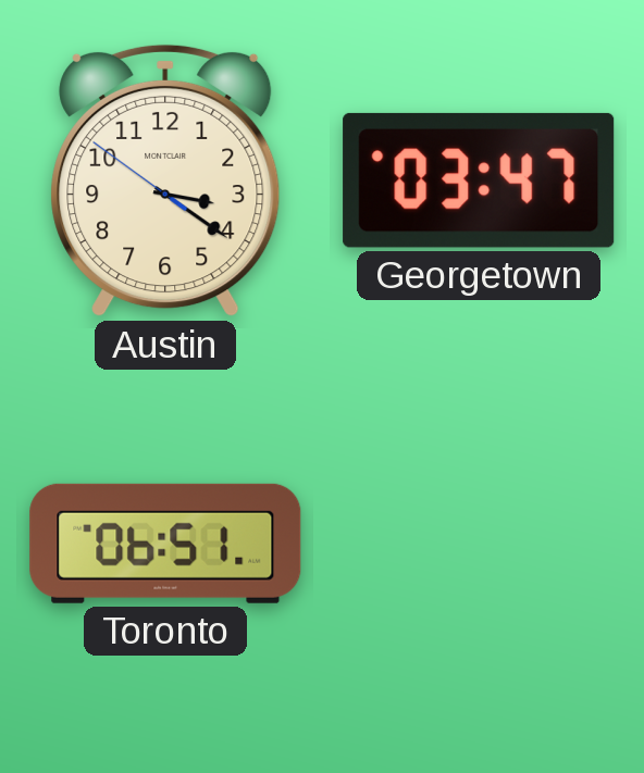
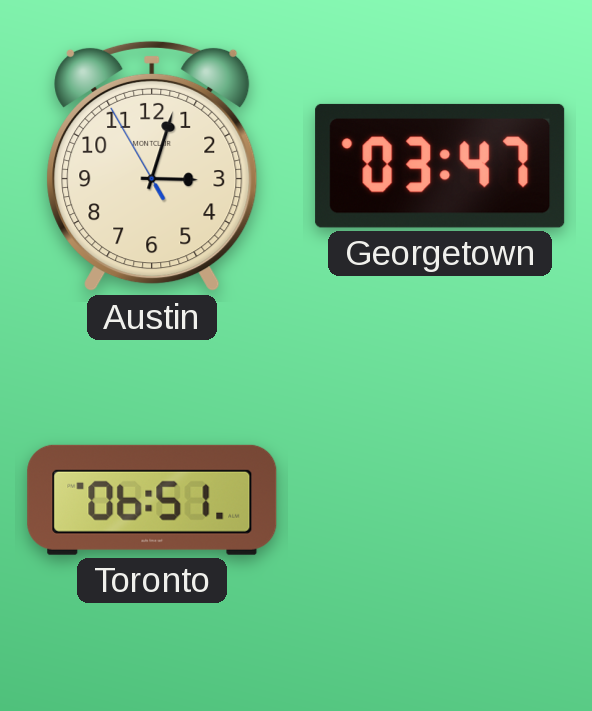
Austin: 3:20 -> 3:02 (152, 166)
